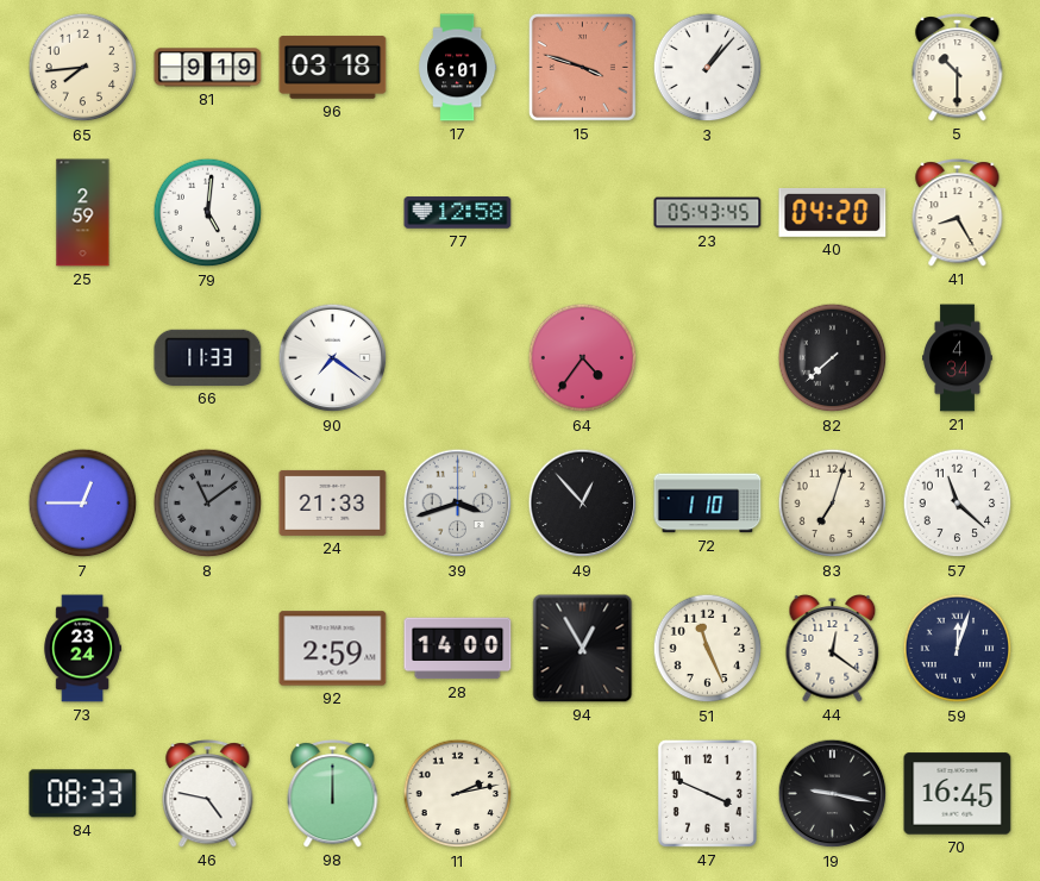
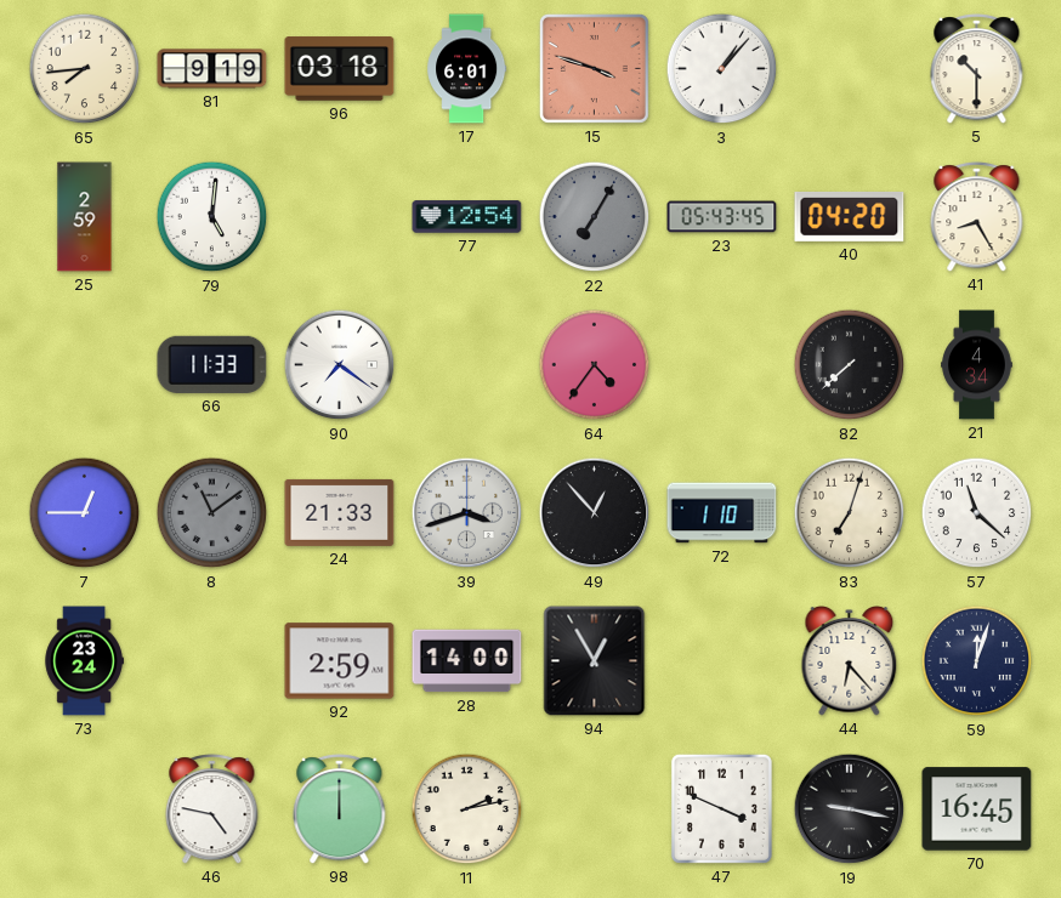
77: 12:58 -> 12:54 (467, 217)
22: none -> 7:05 (595, 217)
51: 11:26 -> none (708, 649)
44: 12:21 -> 6:23 (850, 661)
84: 08:33 -> none (83, 794)
